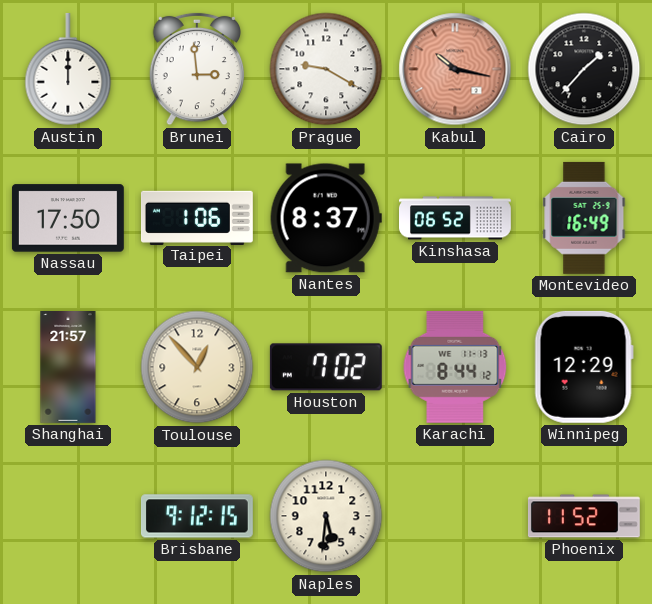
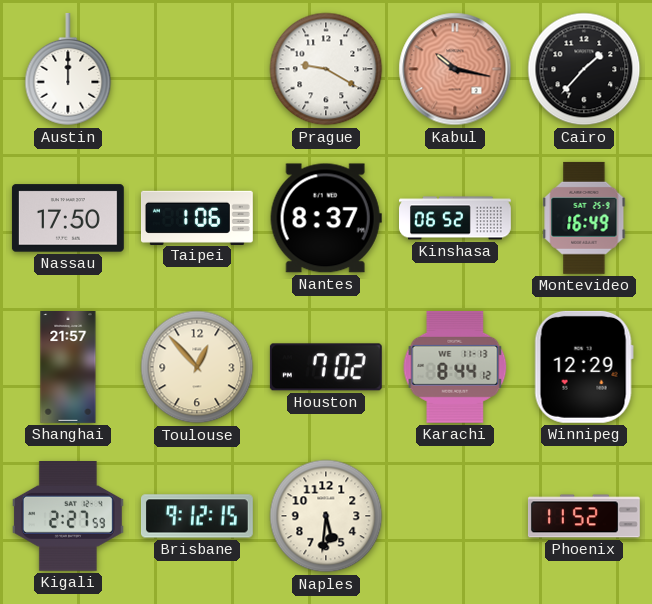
Brunei: 2:59 -> none (196, 69)
Kigali: none -> 2:27 (68, 517)
